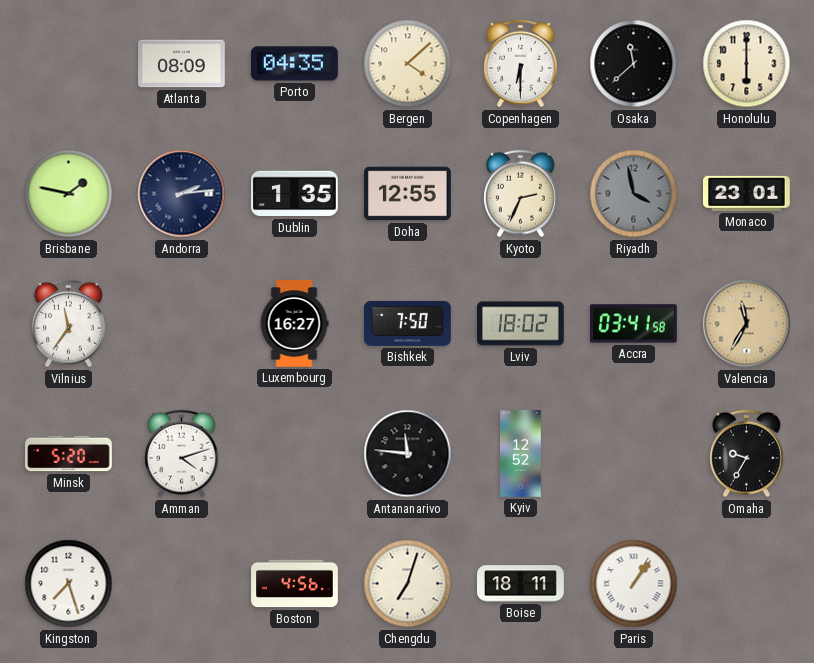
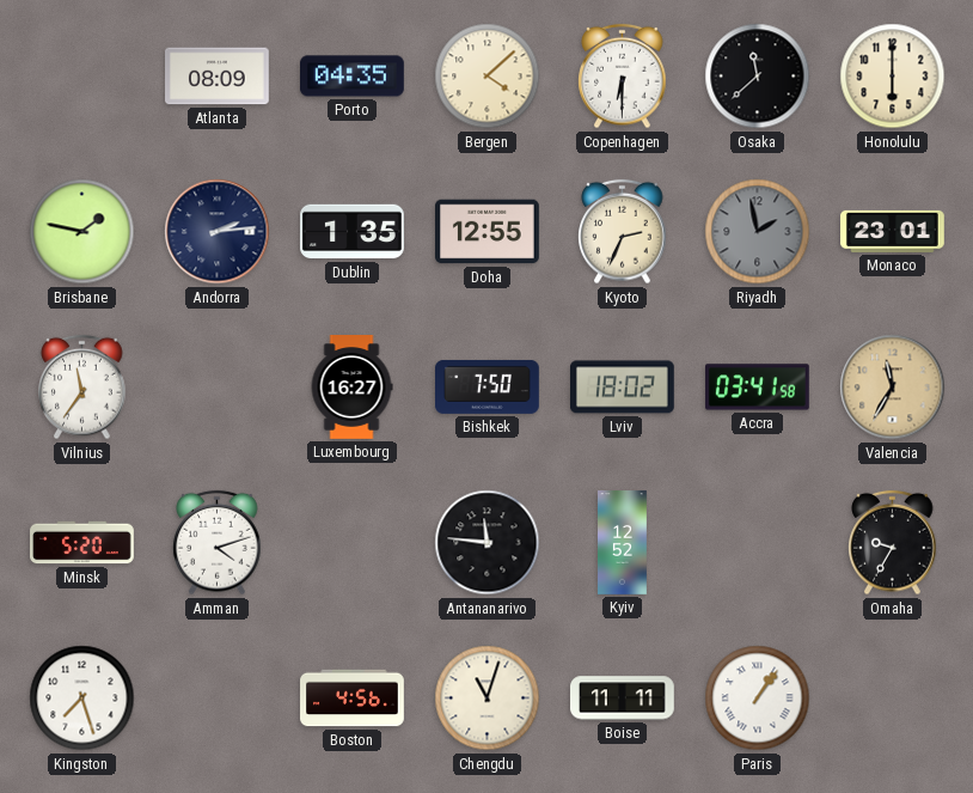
Riyadh: 3:58 -> 1:58 (758, 232)
Chengdu: 7:03 -> 11:03 (488, 699)
Boise: 18:11 -> 11:11 (623, 699)
